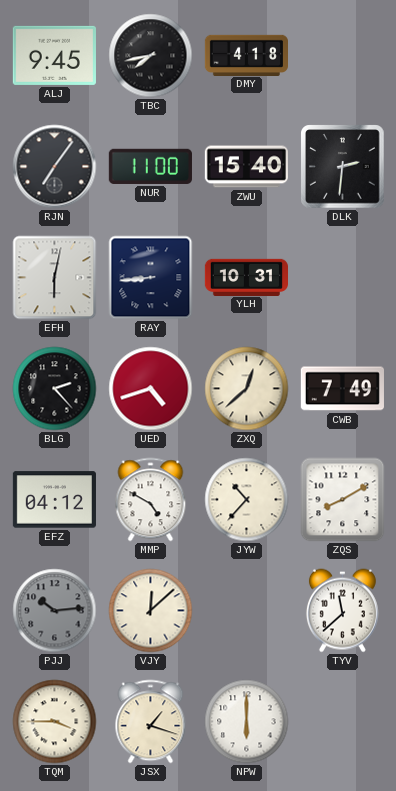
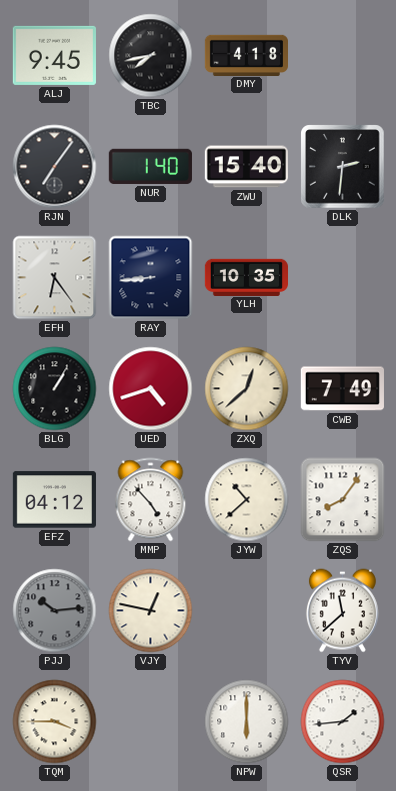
NUR: 11:00 -> 1:40 (150, 166)
EFH: 6:02 -> 6:24 (55, 278)
YLH: 10:31 -> 10:35 (246, 277)
BLG: 2:23 -> 1:05 (55, 389)
MMP: 4:50 -> 4:53 (151, 500)
JYW: 10:37 -> 10:38 (247, 500)
ZQS: 8:10 -> 8:06 (343, 500)
VJY: 12:08 -> 12:47 (151, 611)
JSX: 1:18 -> none (151, 722)
QSR: none -> 1:44 (343, 722)
